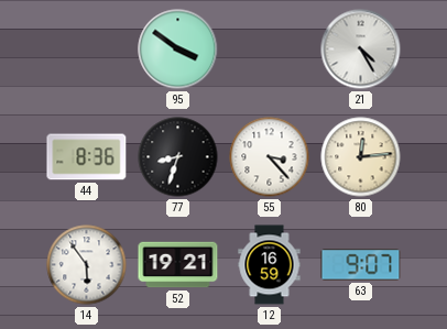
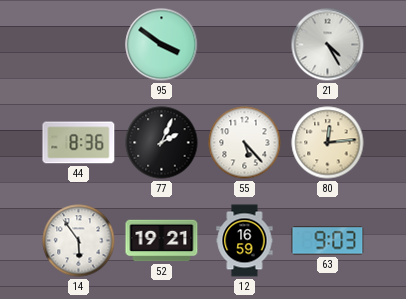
77: 8:33 -> 2:04 (162, 143)
55: 3:23 -> 5:23 (245, 143)
63: 9:07 -> 9:03 (328, 241)
